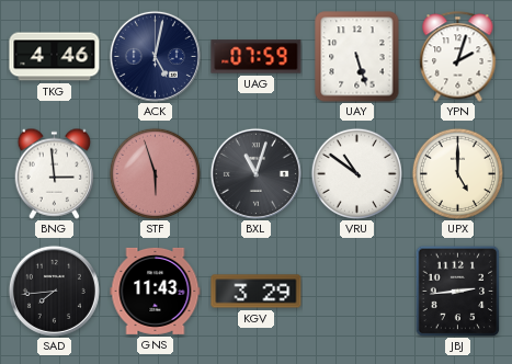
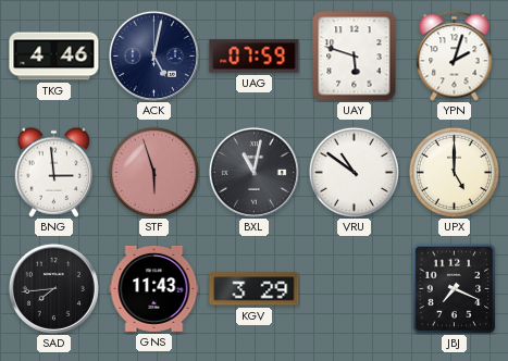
UAY: 5:27 -> 5:48 (355, 57)
BXL: 11:03 -> 11:02 (253, 172)
JBJ: 2:44 -> 7:19 (455, 288)
